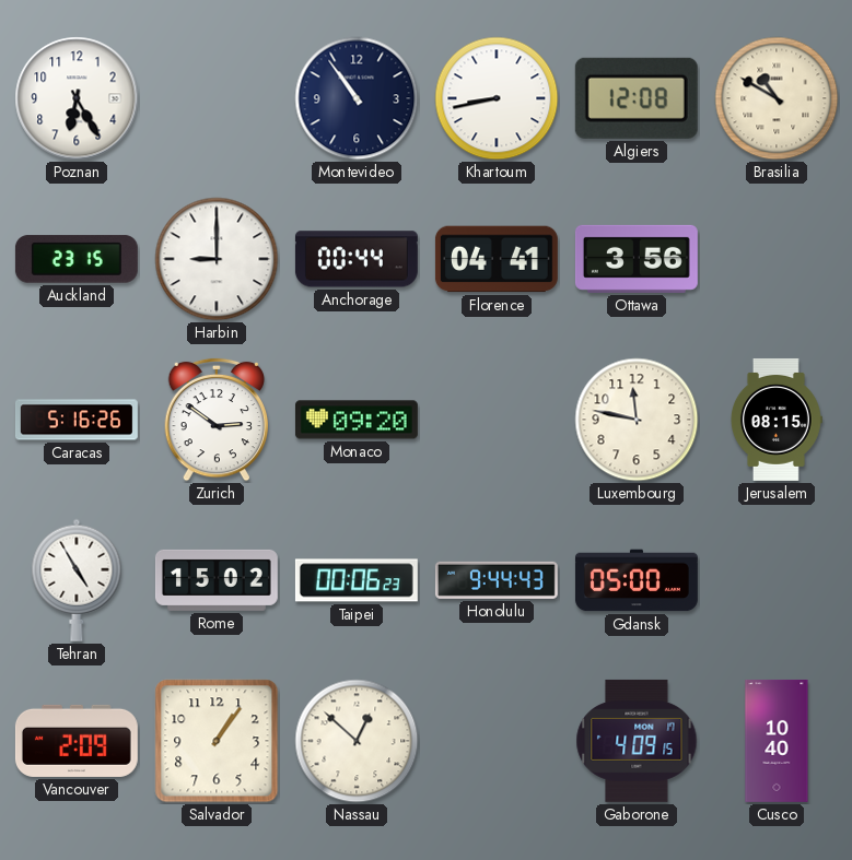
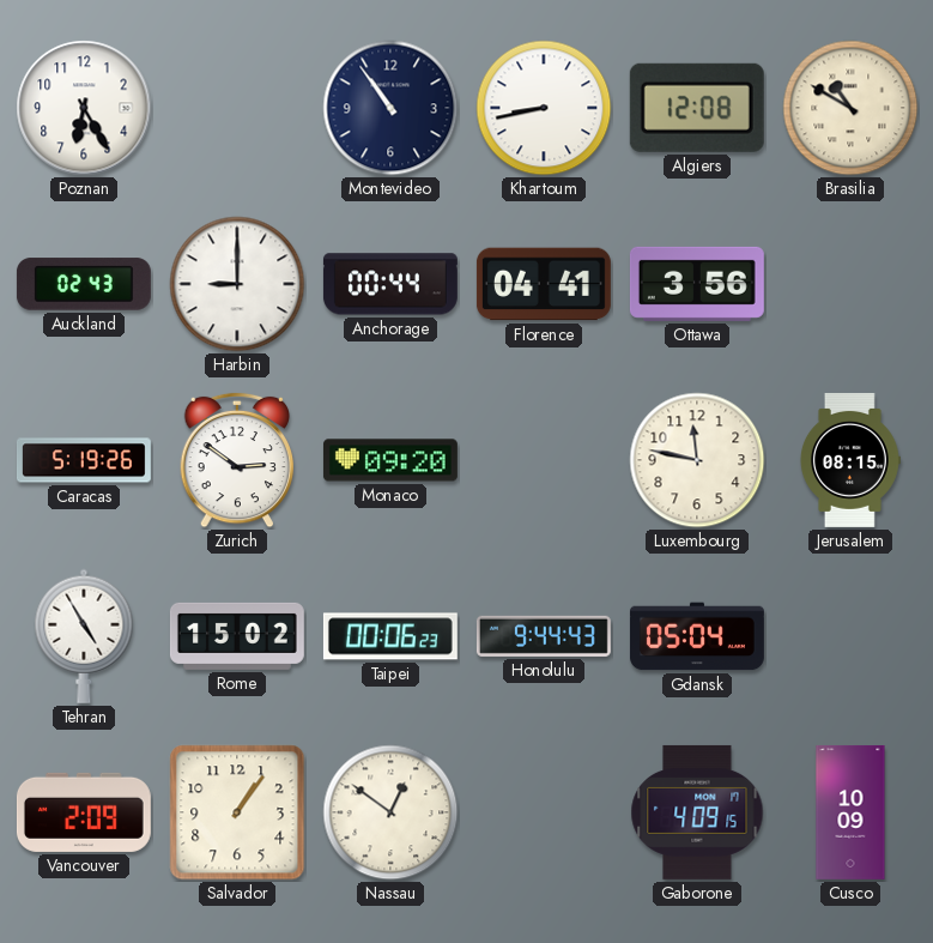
Auckland: 23:15 -> 02:43 (84, 284)
Caracas: 5:16 -> 5:19 (84, 460)
Gdansk: 05:00 -> 05:04 (697, 636)
Nassau: 12:52 -> 12:51 (390, 812)
Cusco: 10:40 -> 10:09 (850, 812)
